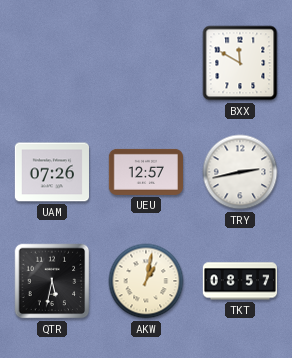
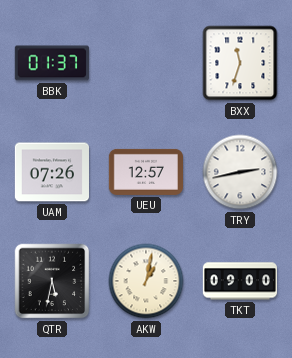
BBK: none -> 01:37 (52, 63)
BXX: 11:50 -> 11:33 (240, 63)
TKT: 08:57 -> 09:00 (239, 281)
